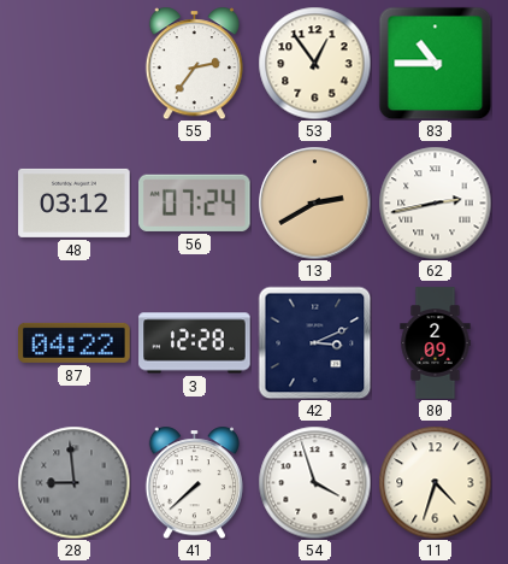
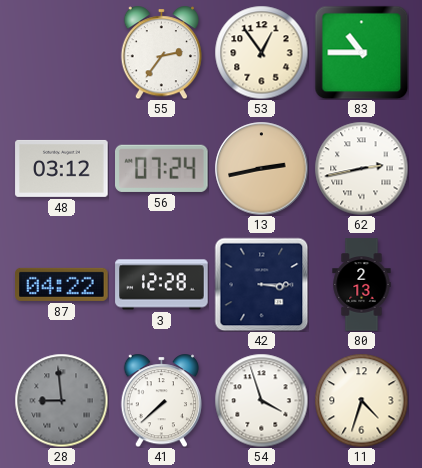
13: 2:40 -> 2:43 (261, 168)
42: 3:11 -> 3:15 (261, 284)
80: 2:09 -> 2:13 (362, 285)
